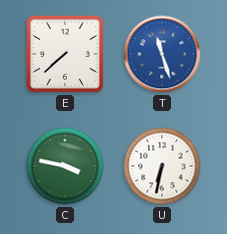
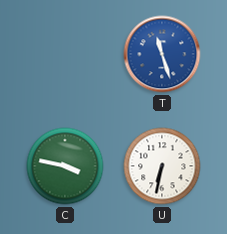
E: 7:38 -> none (65, 54)
